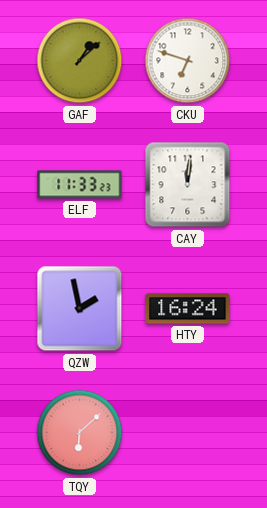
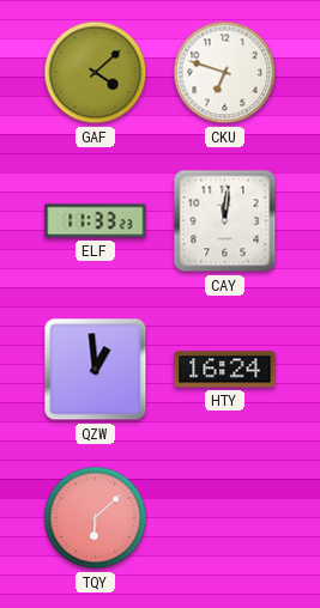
GAF: 1:08 -> 4:08 (96, 73)
QZW: 1:58 -> 12:59 (96, 370)
